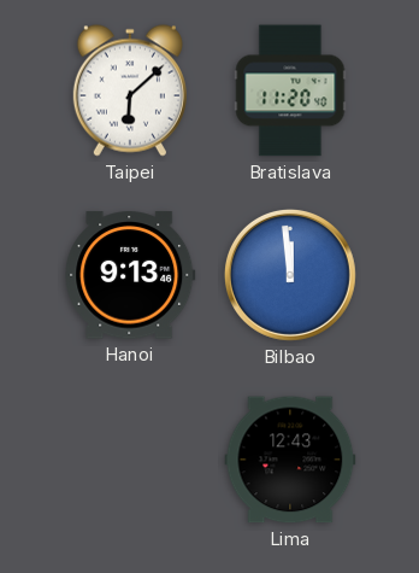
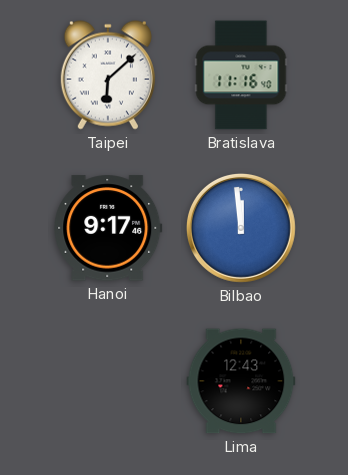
Bratislava: 11:20 -> 11:16 (241, 75)
Hanoi: 9:13 -> 9:17 (108, 228)
